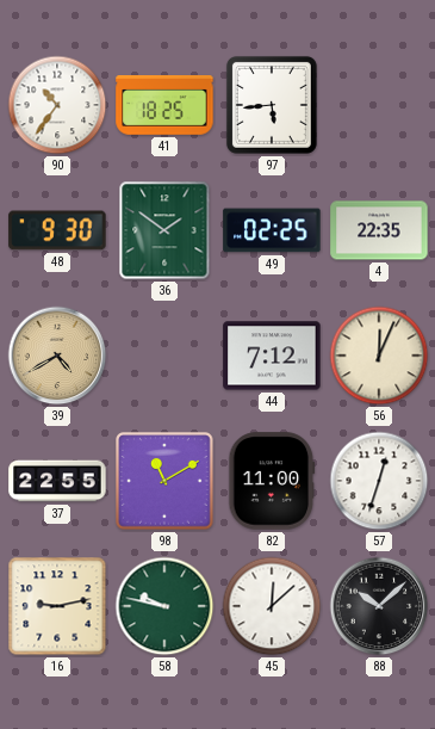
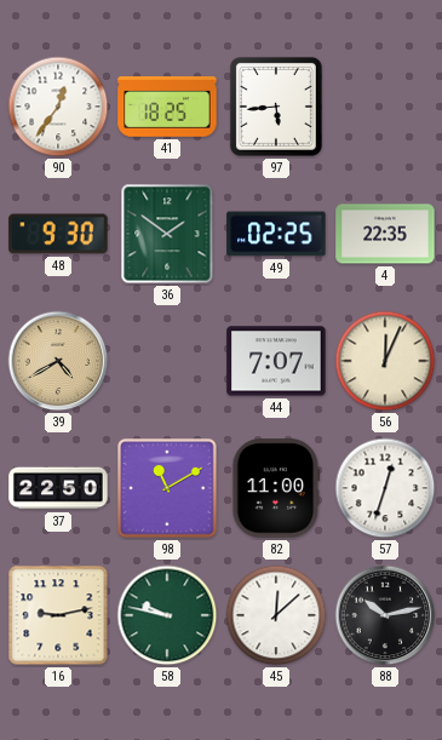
90: 10:36 -> 12:36 (58, 107)
44: 7:12 -> 7:07 (276, 361)
37: 22:55 -> 22:50 (58, 488)
88: 10:08 -> 10:13 (385, 615)
